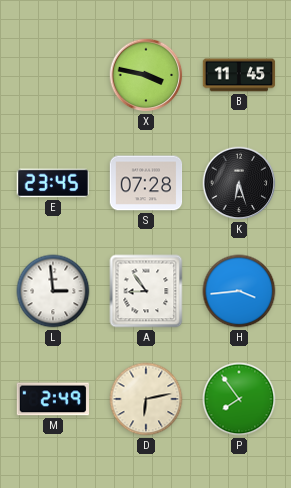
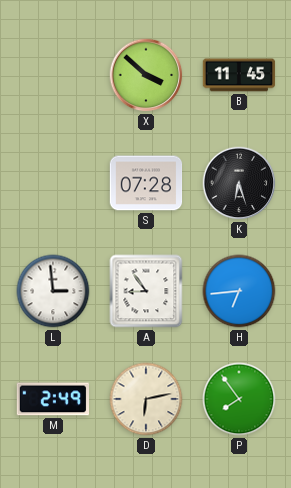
X: 3:47 -> 3:52 (146, 75)
E: 23:45 -> none (52, 183)
H: 3:44 -> 6:44 (239, 291)
